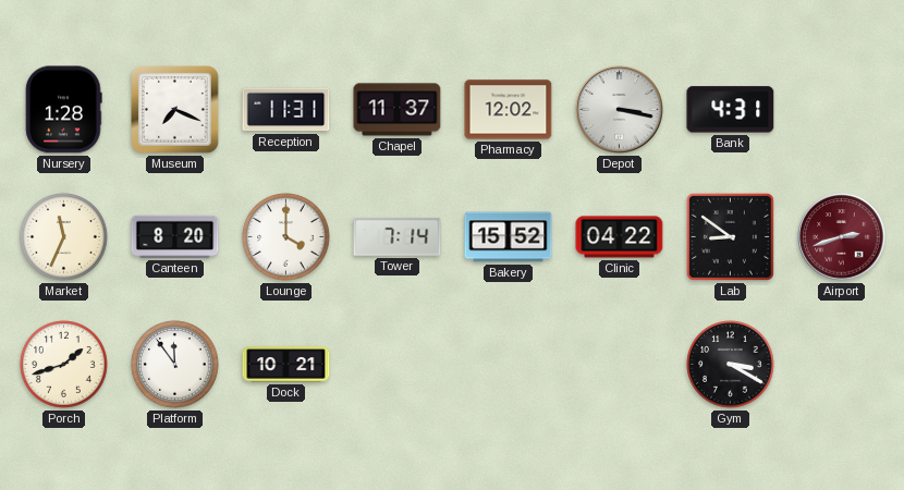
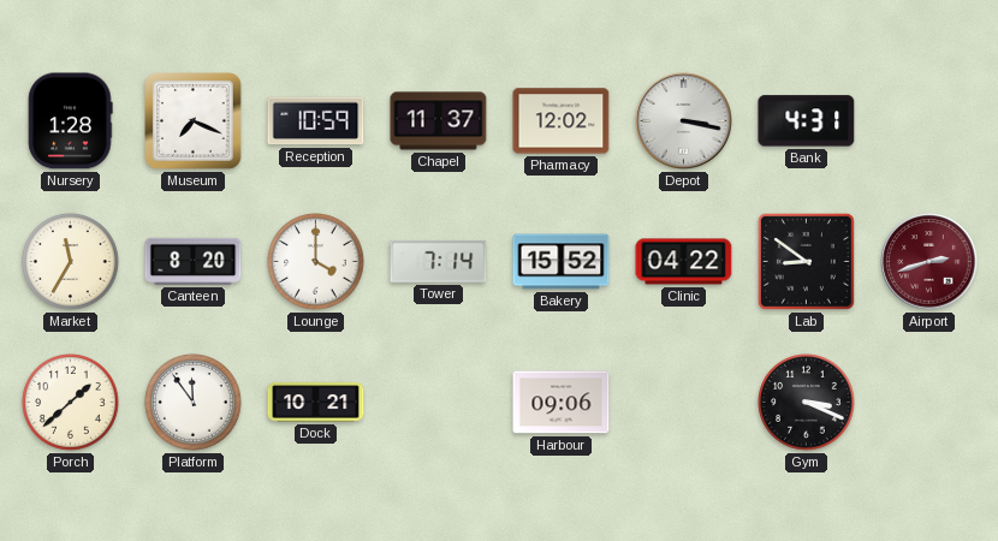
Reception: 11:31 -> 10:59 (316, 121)
Market: 11:34 -> 11:35 (71, 262)
Porch: 1:42 -> 1:38 (71, 403)
Harbour: none -> 09:06 (562, 403)
Gym: 3:20 -> 3:19 (807, 403)
